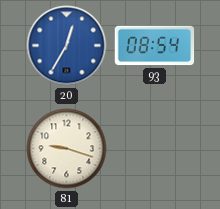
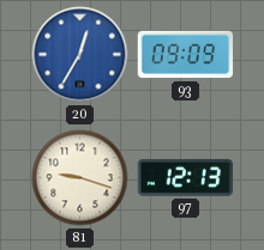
93: 08:54 -> 09:09 (186, 55)
97: none -> 12:13 (186, 177)
